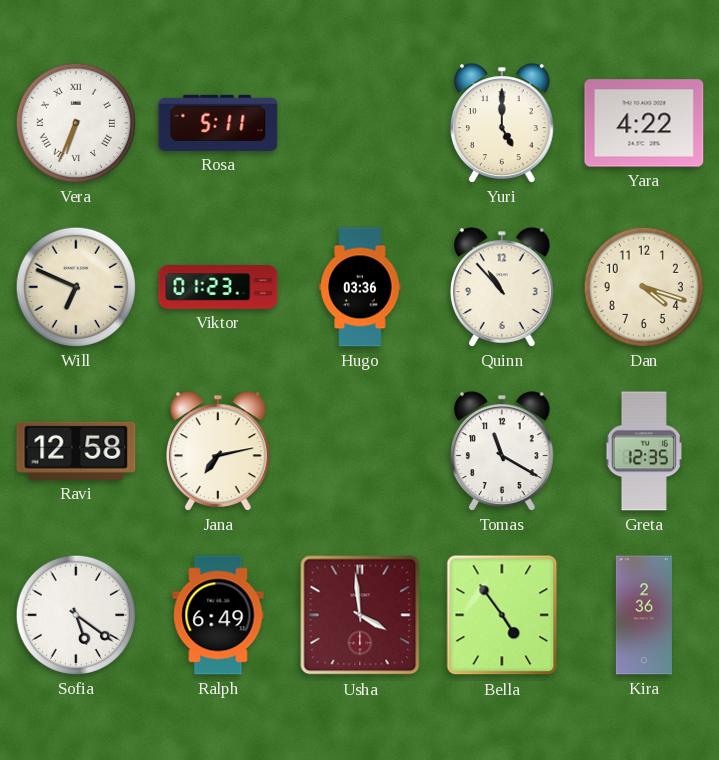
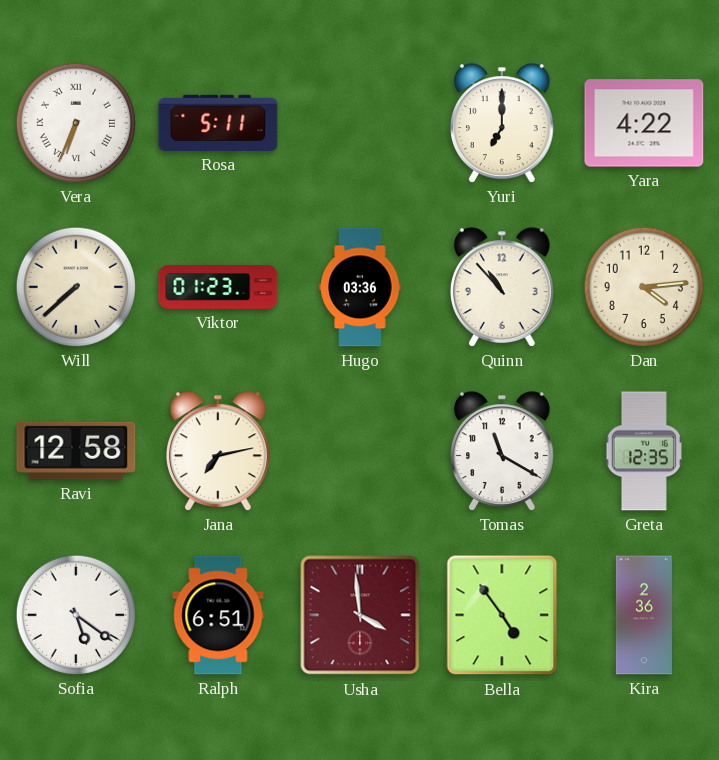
Yuri: 5:00 -> 7:00 (503, 123)
Will: 6:49 -> 7:38 (76, 287)
Dan: 4:18 -> 4:14 (644, 287)
Ralph: 6:49 -> 6:51 (218, 615)
